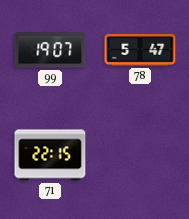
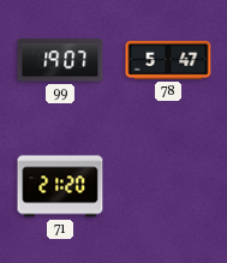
71: 22:15 -> 21:20 (60, 186)
